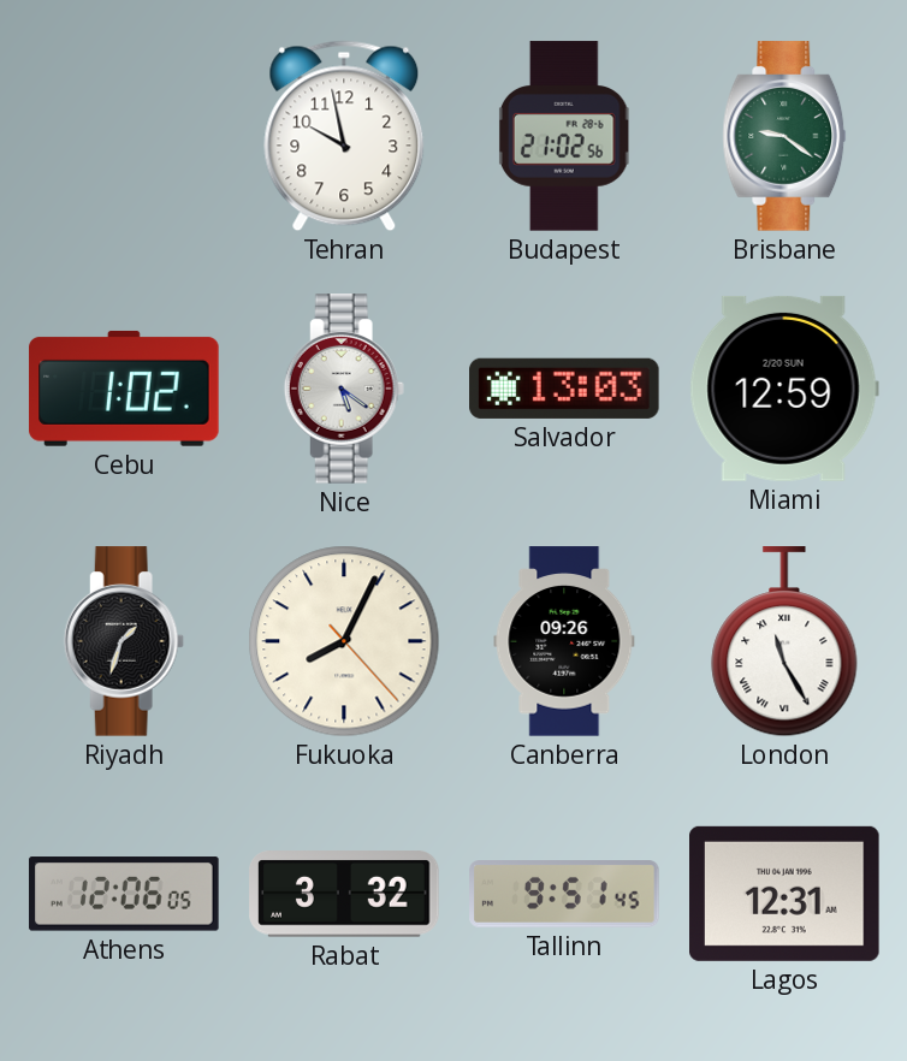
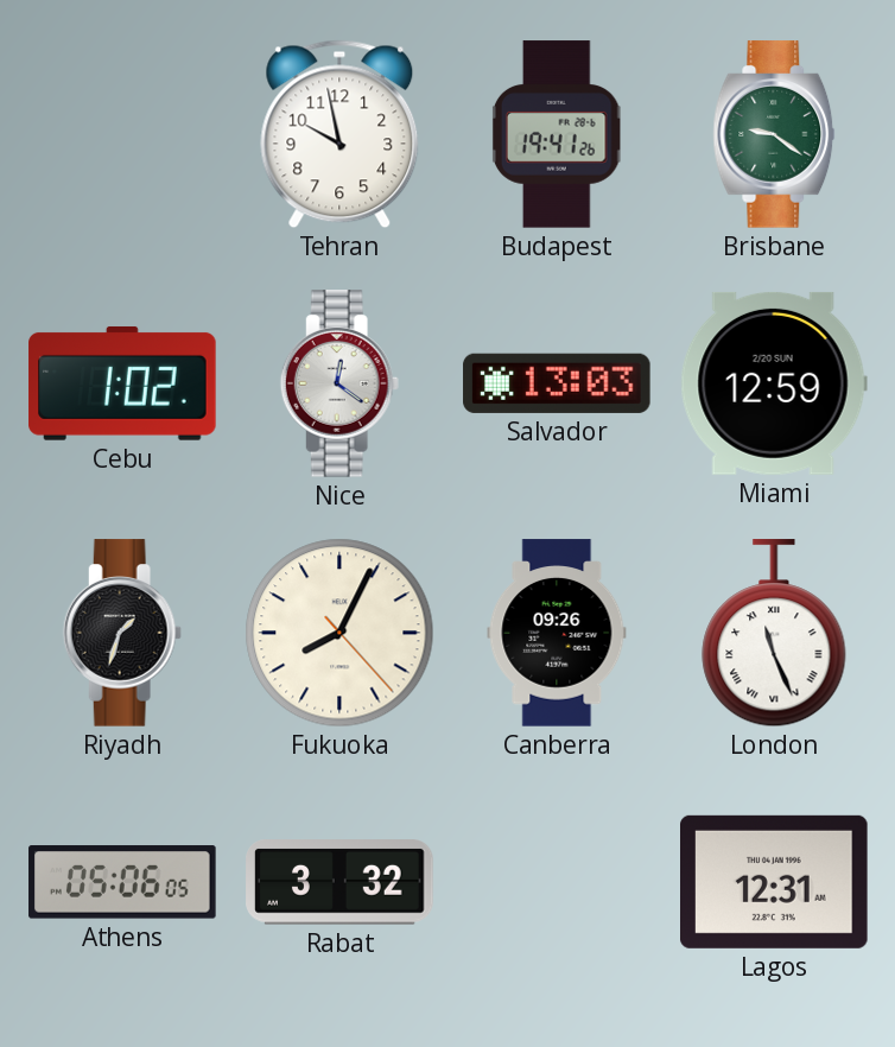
Budapest: 21:02 -> 19:41 (557, 134)
Nice: 5:21 -> 12:21 (339, 383)
London: 11:25 -> 11:26 (774, 634)
Athens: 12:06 -> 05:06 (122, 882)
Tallinn: 9:51 -> none (564, 894)
